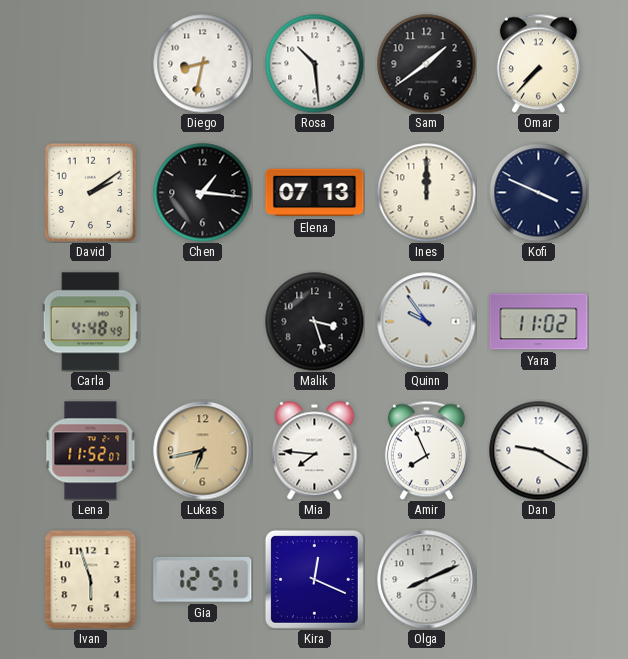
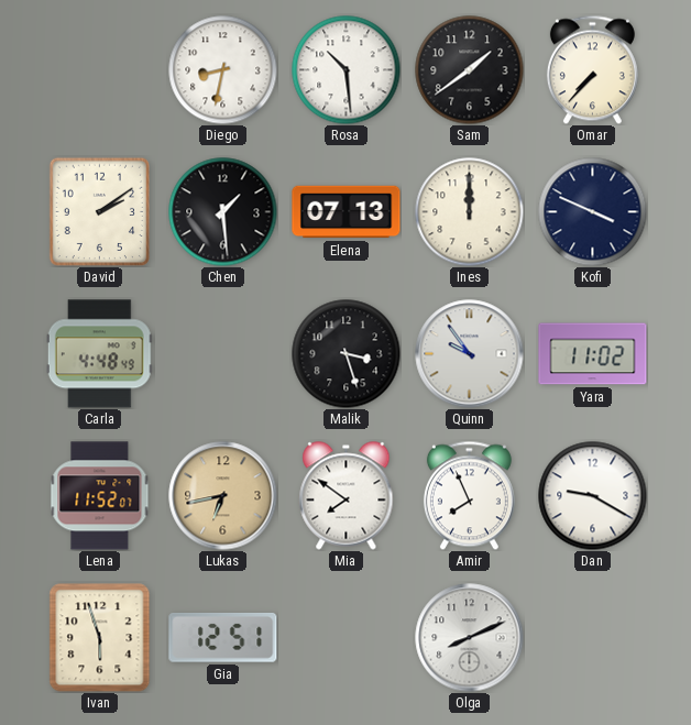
Chen: 1:16 -> 1:29 (223, 212)
Mia: 7:46 -> 7:51 (347, 496)
Kira: 12:19 -> none (314, 579)
